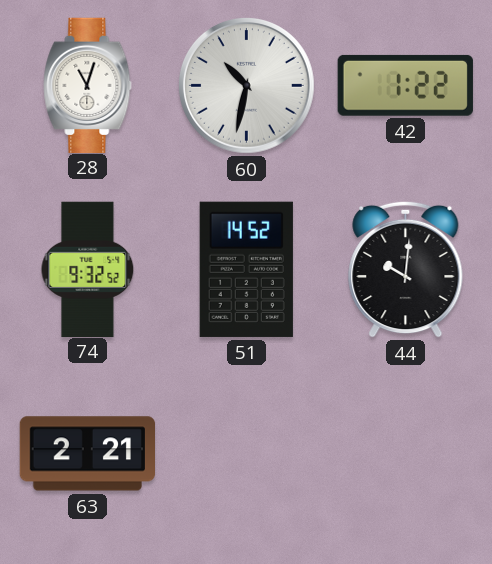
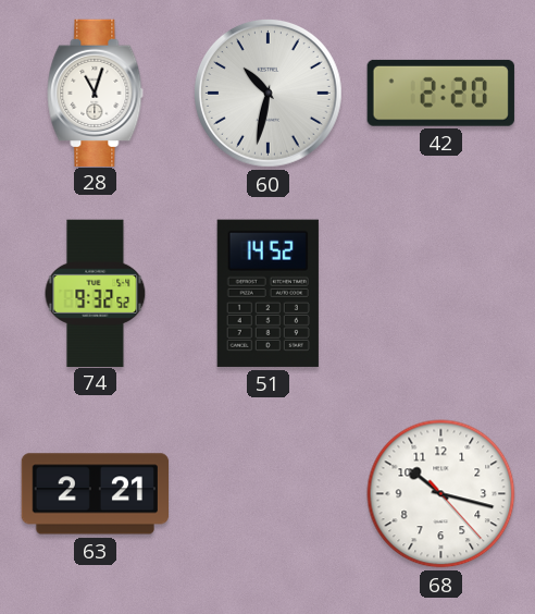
42: 1:22 -> 2:20 (440, 93)
44: 10:01 -> none (406, 269)
68: none -> 10:17 (441, 494)
